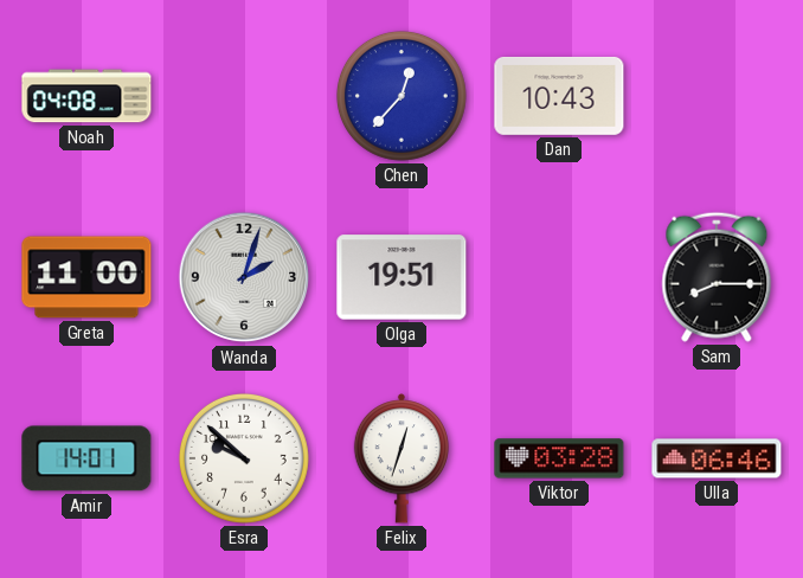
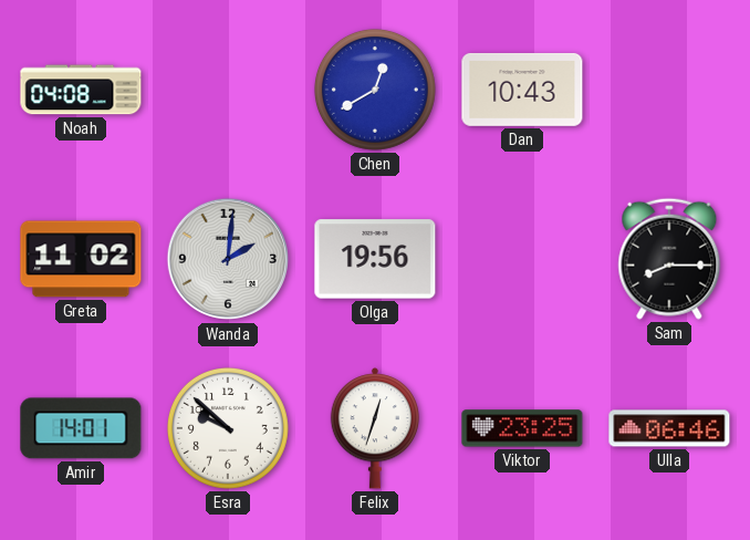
Chen: 12:37 -> 12:40 (375, 90)
Greta: 11:00 -> 11:02 (81, 259)
Wanda: 2:03 -> 2:01 (228, 259)
Olga: 19:51 -> 19:56 (375, 259)
Viktor: 03:28 -> 23:25 (522, 428)
